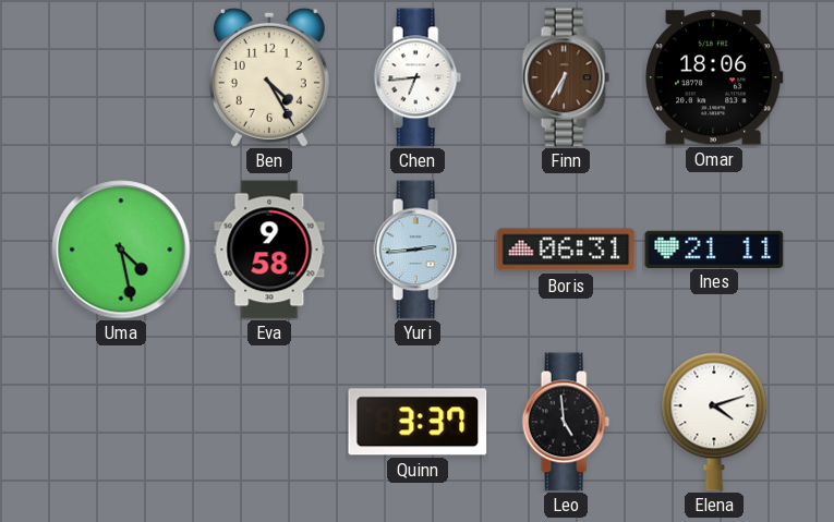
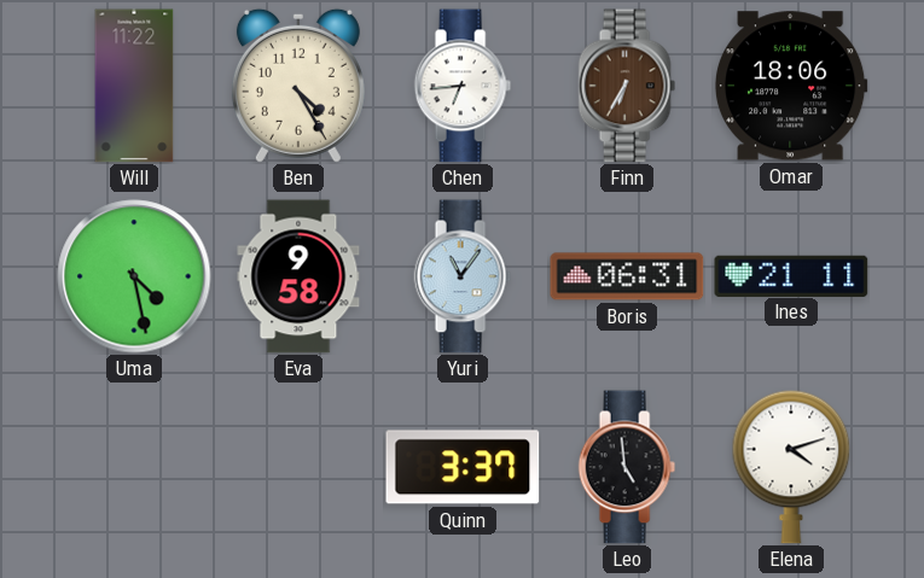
Will: none -> 11:22 (134, 86)
Yuri: 2:44 -> 11:06 (463, 276)
